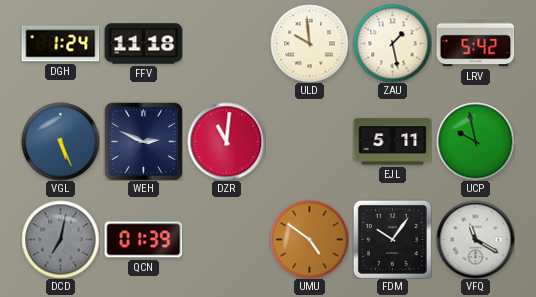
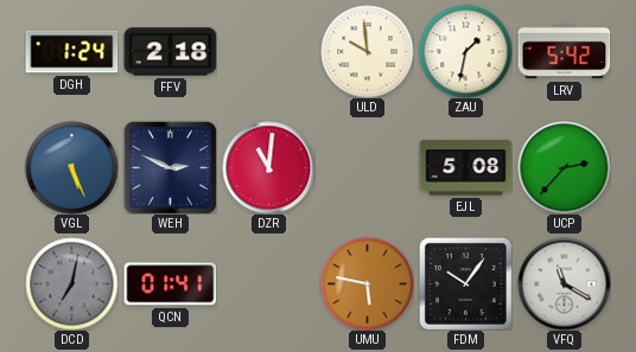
FFV: 11:18 -> 2:18 (170, 52)
ZAU: 1:28 -> 1:32 (465, 51)
EJL: 5:11 -> 5:08 (465, 168)
UCP: 9:58 -> 2:37 (564, 167)
QCN: 01:39 -> 01:41 (170, 284)
UMU: 4:51 -> 5:47 (367, 283)
